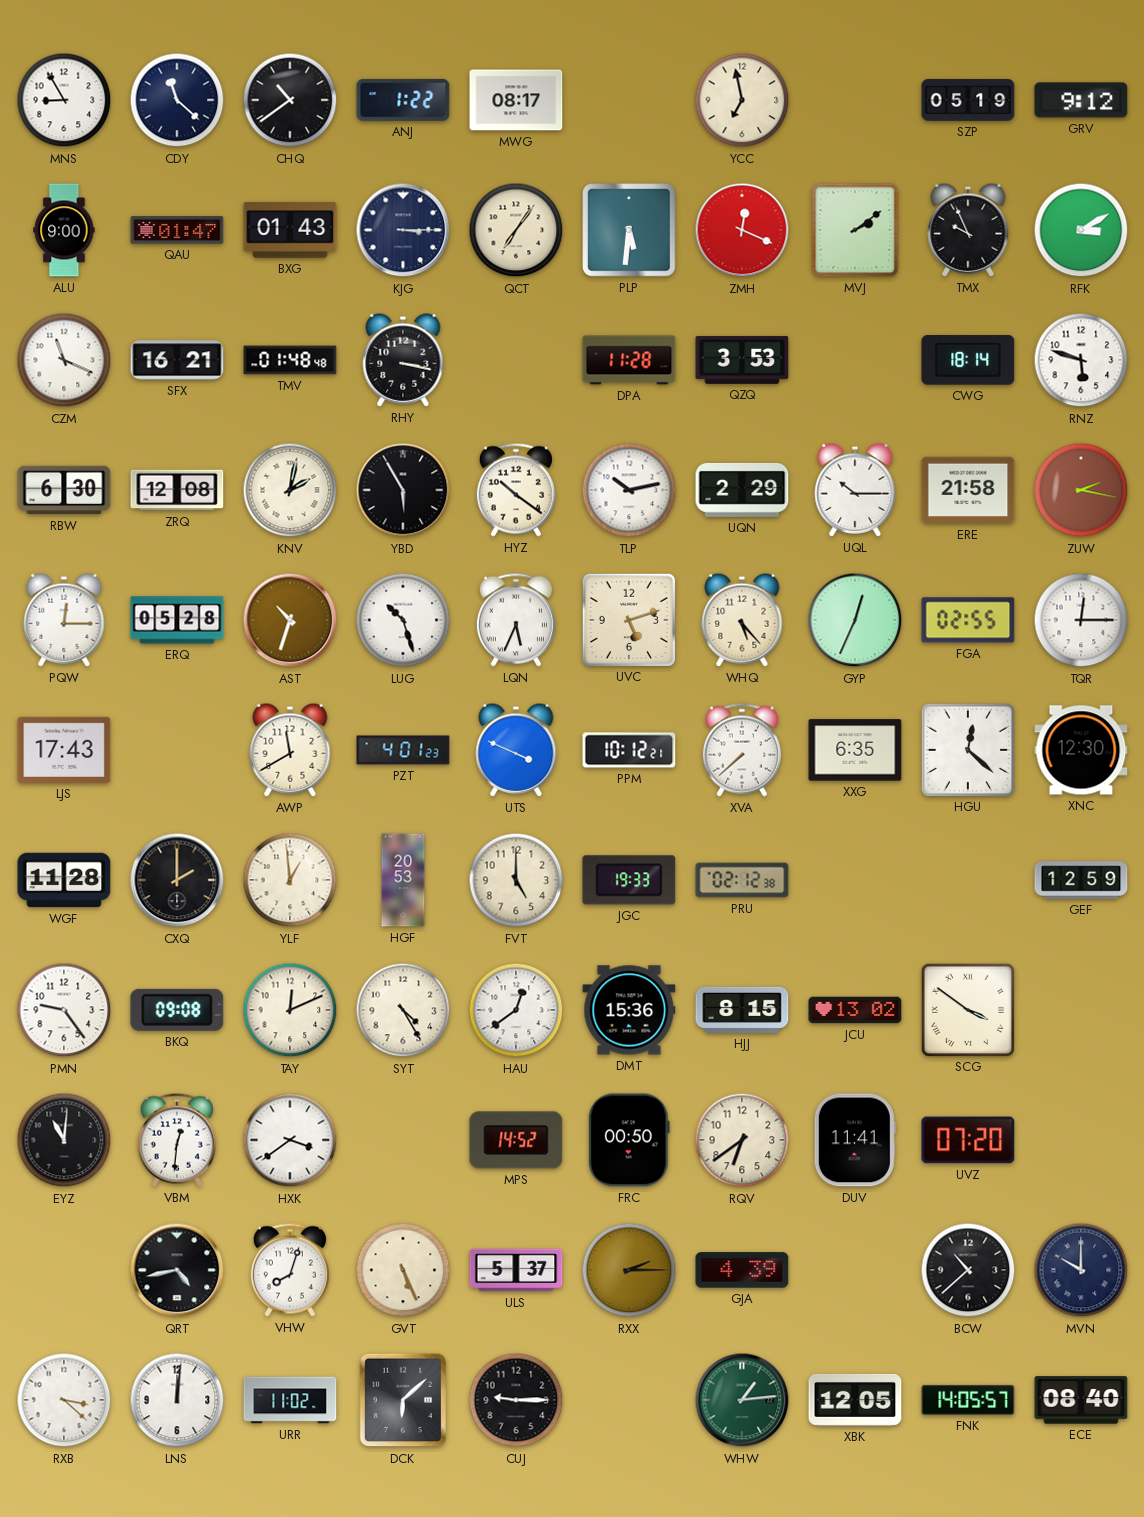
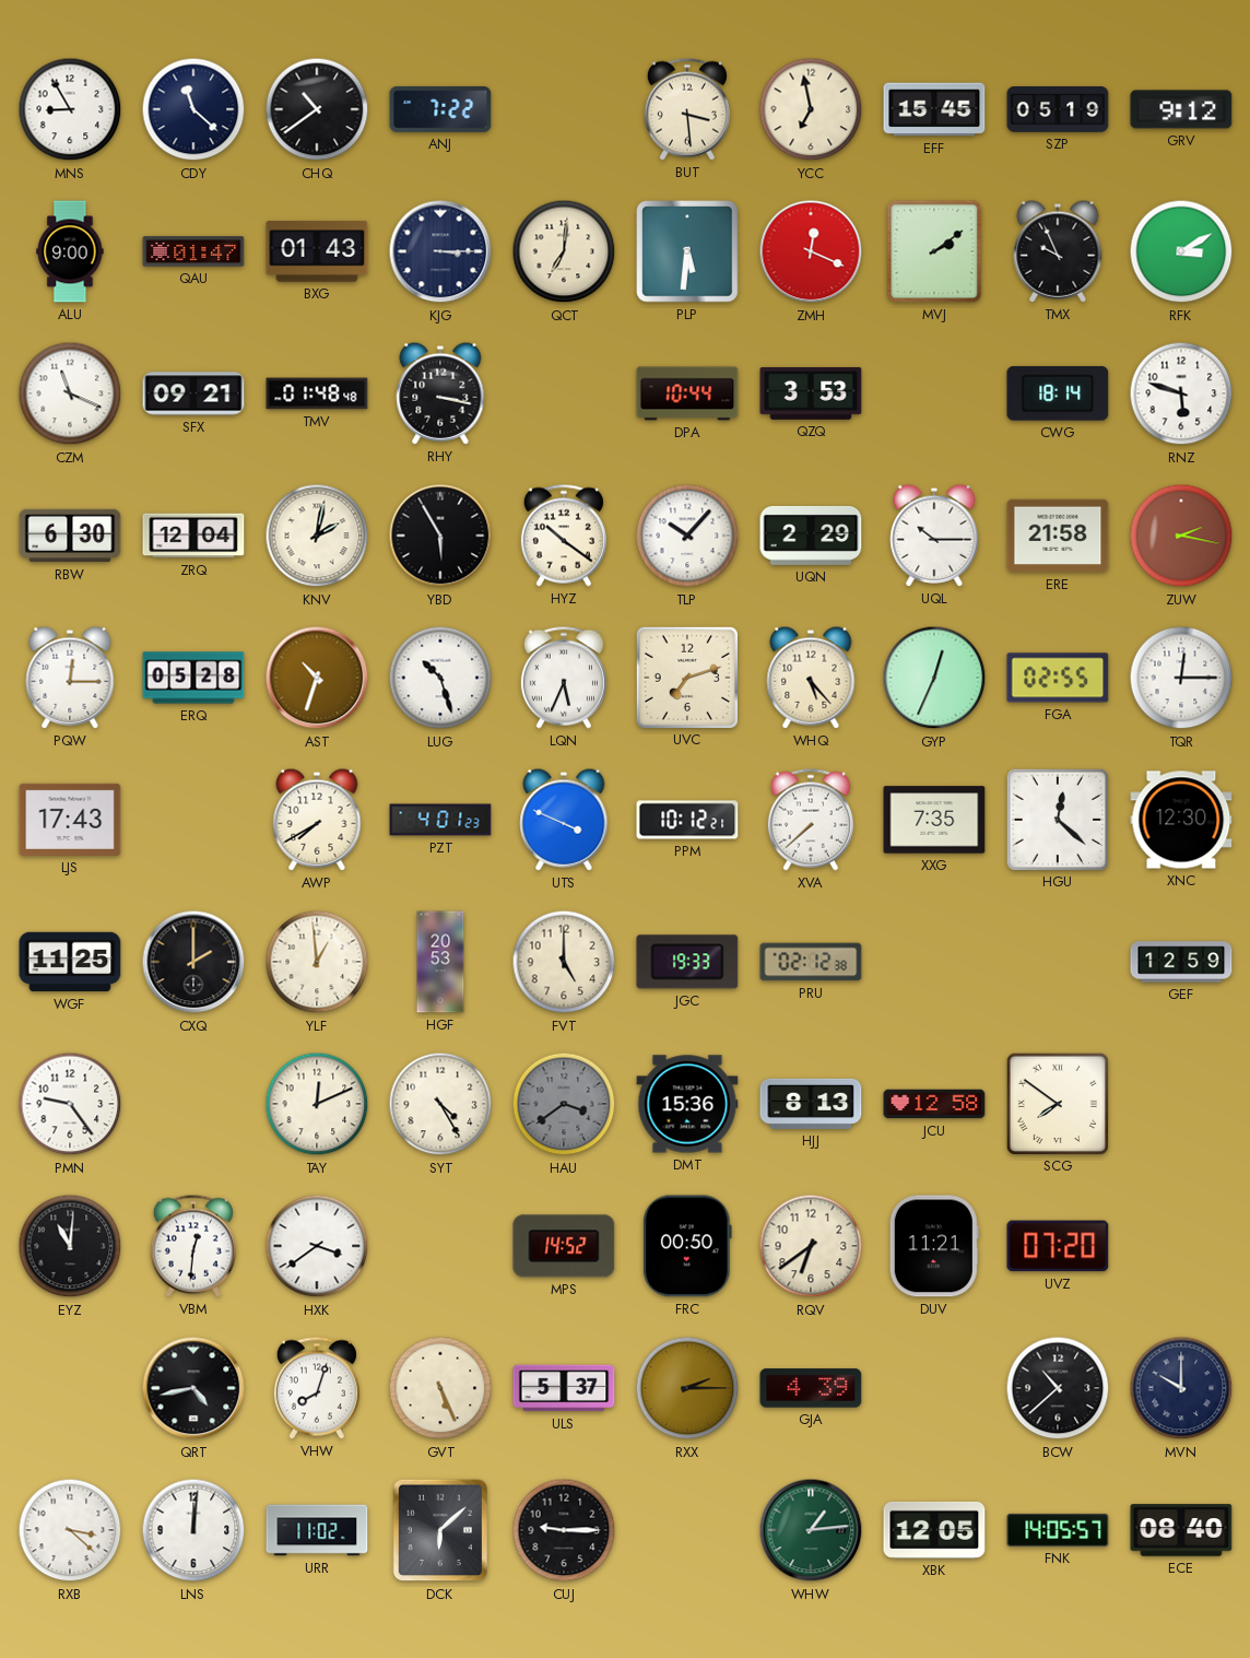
ANJ: 1:22 -> 7:22 (440, 109)
MWG: 08:17 -> none (516, 100)
BUT: none -> 3:29 (687, 109)
EFF: none -> 15:45 (934, 109)
QCT: 7:06 -> 7:01 (564, 251)
SFX: 16:21 -> 09:21 (193, 393)
DPA: 11:28 -> 10:44 (687, 393)
ZRQ: 12:08 -> 12:04 (193, 536)
TLP: 10:13 -> 10:07 (687, 536)
UVC: 5:12 -> 7:12 (686, 677)
AWP: 11:40 -> 7:40 (317, 820)
XXG: 6:35 -> 7:35 (934, 820)
WGF: 11:28 -> 11:25 (70, 962)
BKQ: 09:08 -> none (177, 1010)
HAU: 12:39 -> 3:39 (564, 1104)
HAU dial: white -> grey (564, 1104)
HJJ: 8:15 -> 8:13 (811, 1104)
JCU: 13:02 -> 12:58 (934, 1104)
SCG: 3:51 -> 7:51 (1057, 1103)
DUV: 11:41 -> 11:21 (934, 1246)
